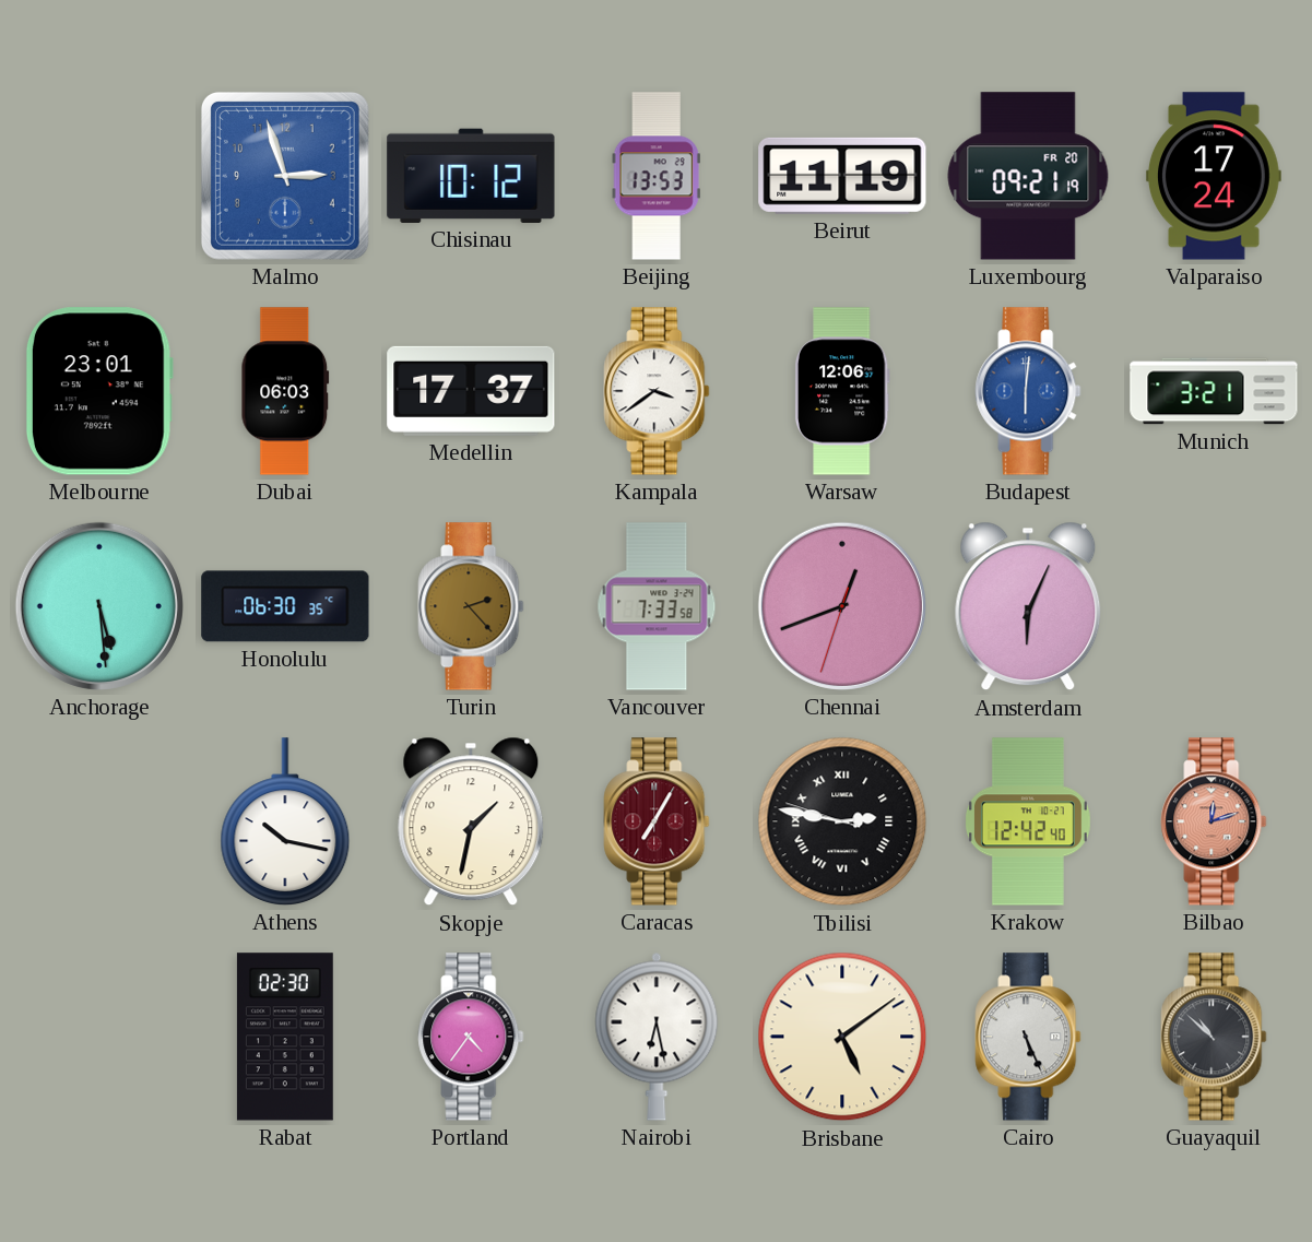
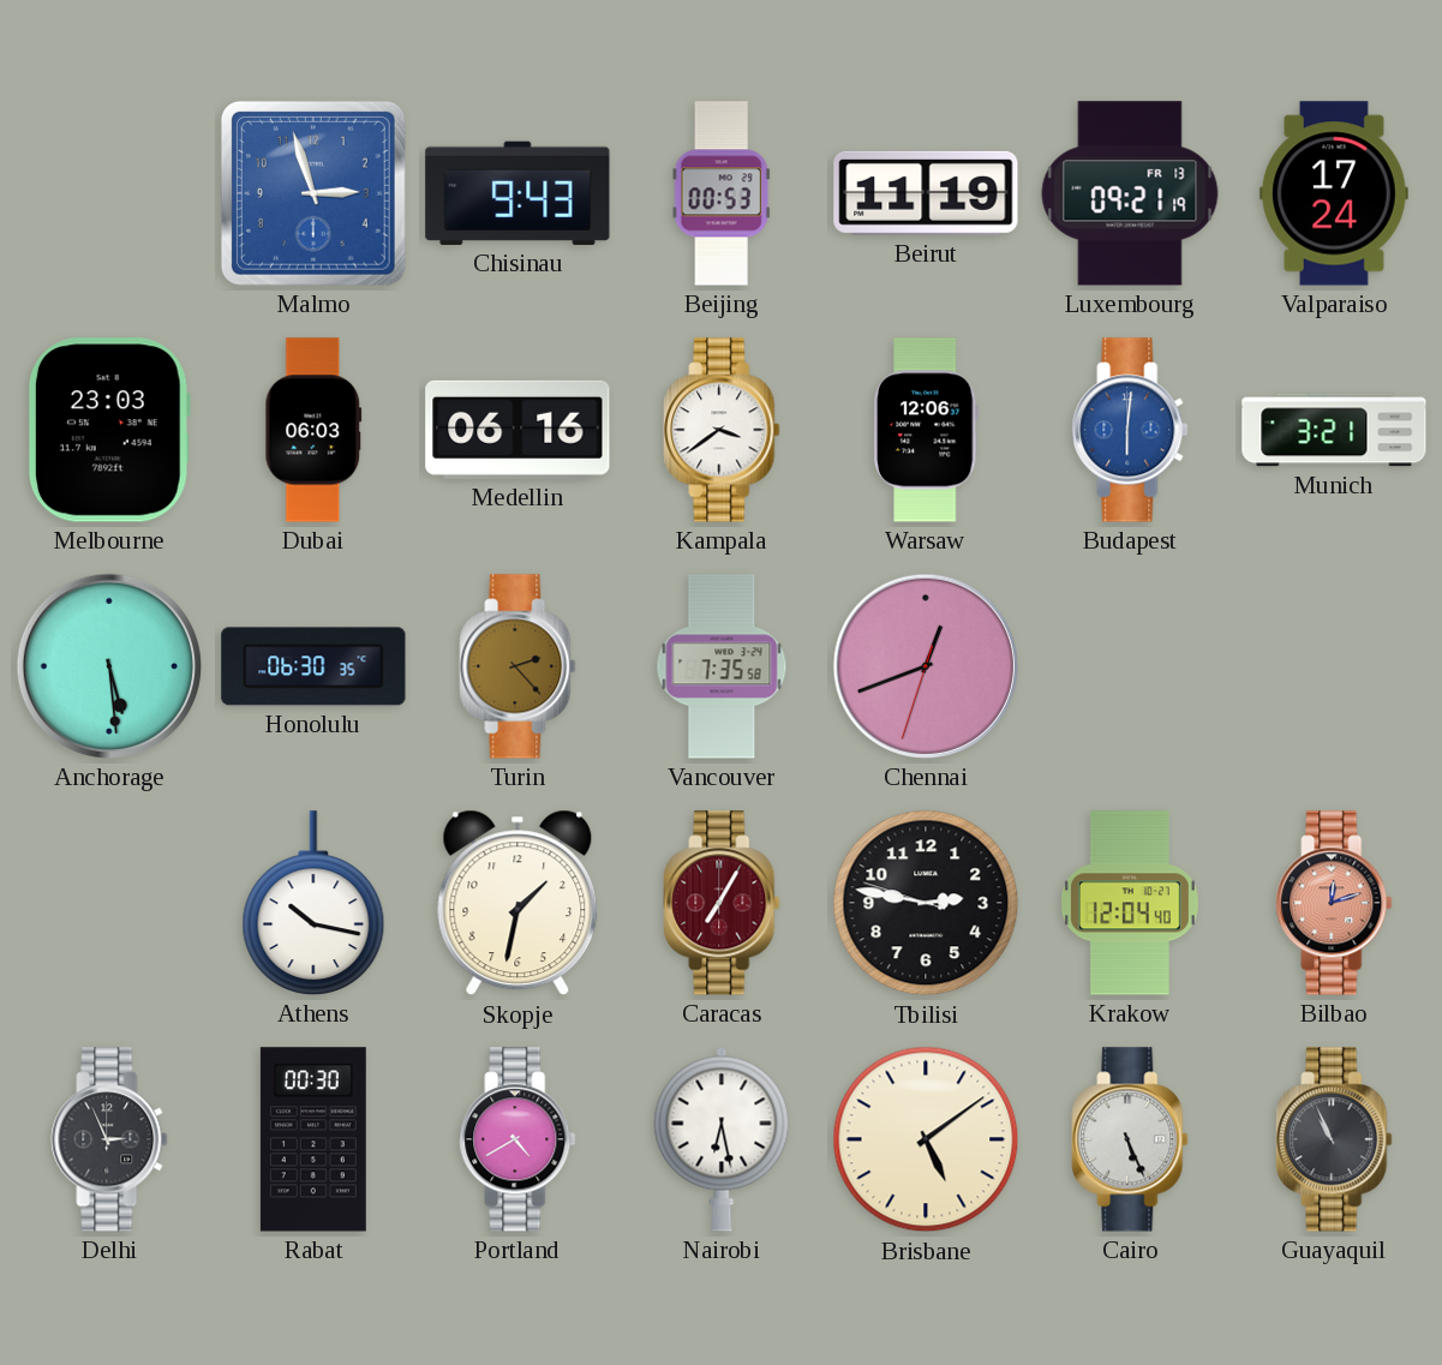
Chisinau: 10:12 -> 9:43 (517, 193)
Beijing: 13:53 -> 00:53 (722, 193)
Luxembourg date: FR 20 -> FR 13 (1130, 193)
Melbourne: 23:01 -> 23:03 (109, 430)
Medellin: 17:37 -> 06:16 (517, 430)
Vancouver: 7:33 -> 7:35 (722, 666)
Amsterdam: 6:04 -> none (1028, 606)
Tbilisi numerals: Roman -> Arabic (926, 903)
Krakow: 12:42 -> 12:04 (1130, 903)
Delhi: none -> 2:56 (109, 1139)
Rabat: 02:30 -> 00:30 (313, 1139)
Portland: 4:36 -> 4:40 (517, 1139)
Guayaquil: 10:52 -> 10:56 (1334, 1139)
